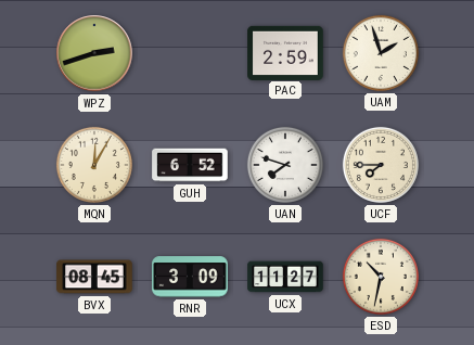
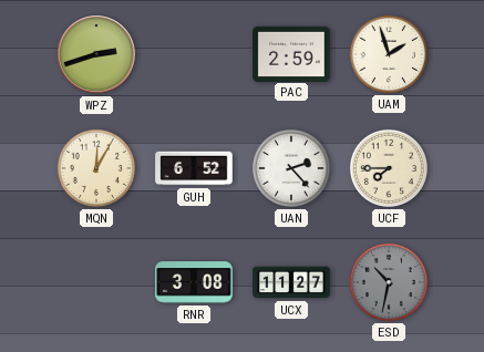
UAN: 7:48 -> 2:23 (291, 168)
BVX: 08:45 -> none (94, 277)
RNR: 3:09 -> 3:08 (194, 282)
ESD dial: cream -> grey (389, 282)
